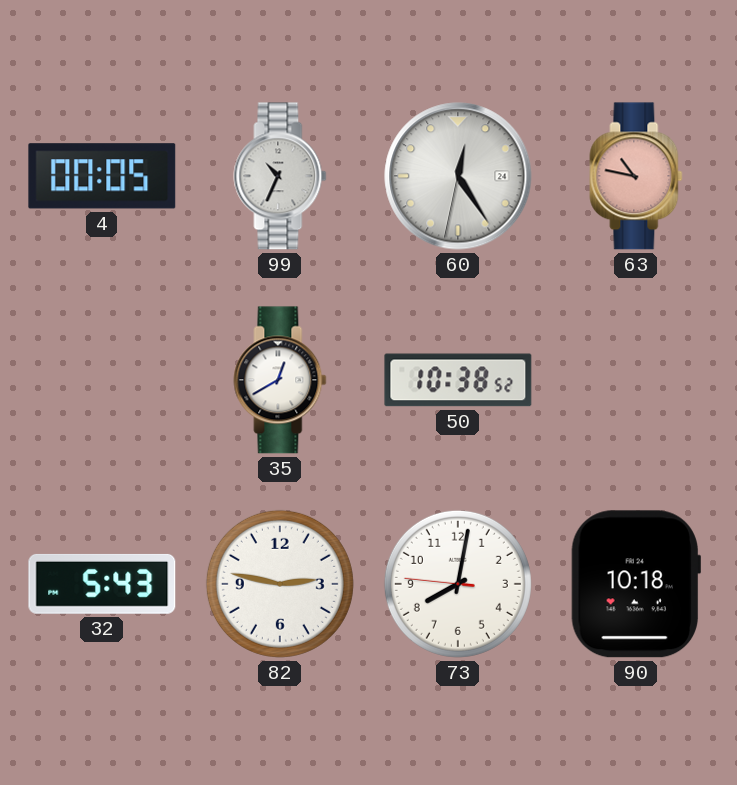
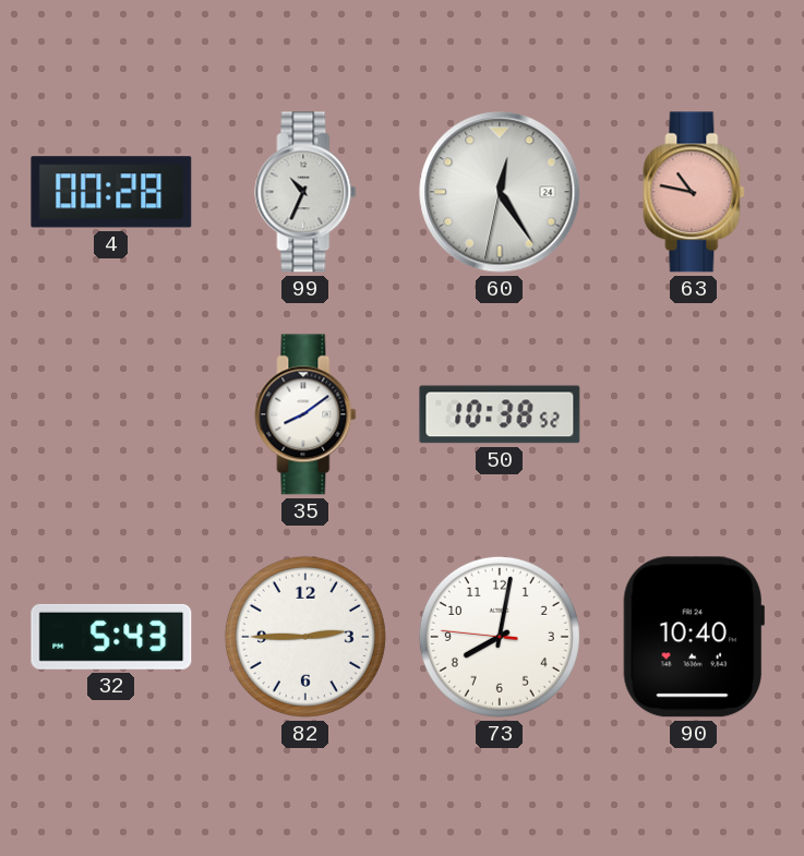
4: 00:05 -> 00:28 (111, 192)
35: 12:40 -> 8:09 (305, 414)
82: 2:47 -> 2:45 (305, 637)
90: 10:18 -> 10:40 (694, 637)
